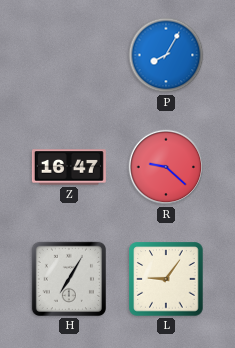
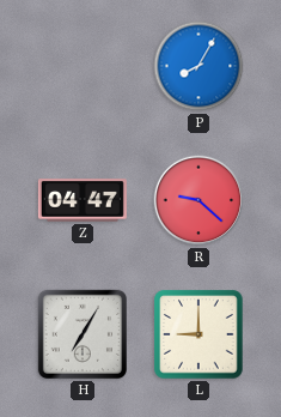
Z: 16:47 -> 04:47 (83, 200)
L: 9:06 -> 9:00 (198, 334)
